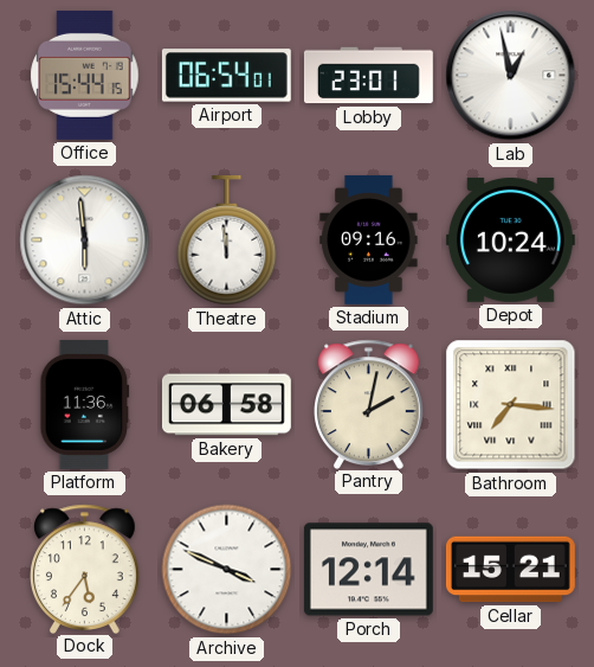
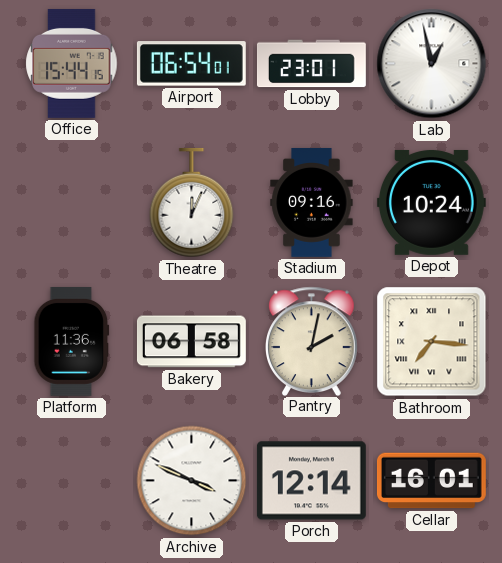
Attic: 5:59 -> none (85, 240)
Theatre: 11:59 -> 12:04 (192, 203)
Dock: 5:36 -> none (85, 569)
Cellar: 15:21 -> 16:01 (431, 481)
